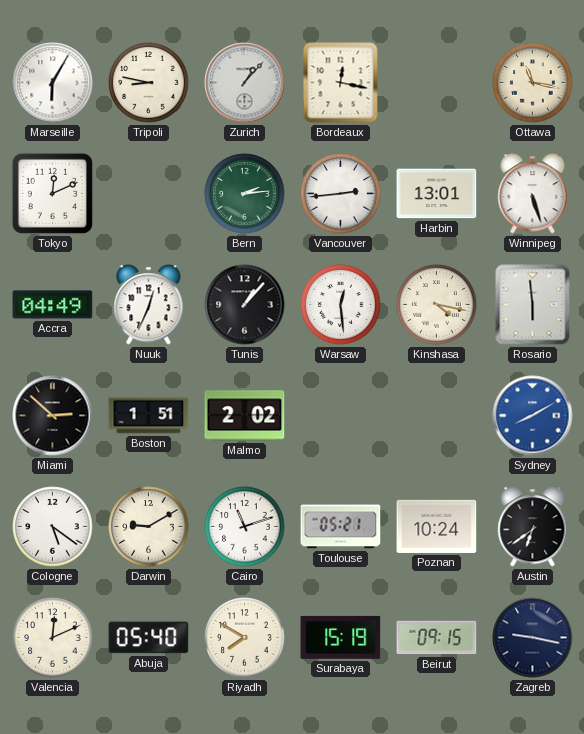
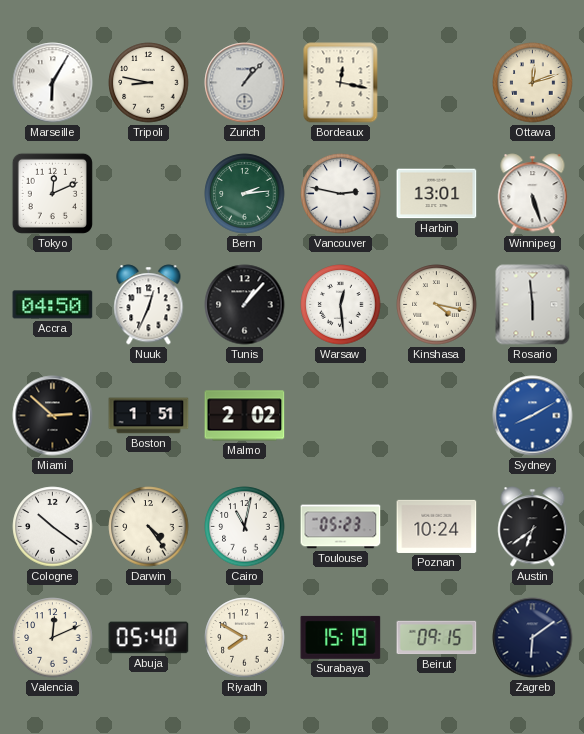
Ottawa: 11:17 -> 12:12 (533, 83)
Vancouver: 2:44 -> 2:47 (341, 194)
Accra: 04:49 -> 04:50 (53, 305)
Cologne: 5:21 -> 10:21 (53, 527)
Darwin: 9:10 -> 4:24 (149, 527)
Cairo: 11:12 -> 11:02 (245, 527)
Toulouse: 05:21 -> 05:23 (341, 527)
Zagreb: 9:17 -> 6:09 (533, 638)
